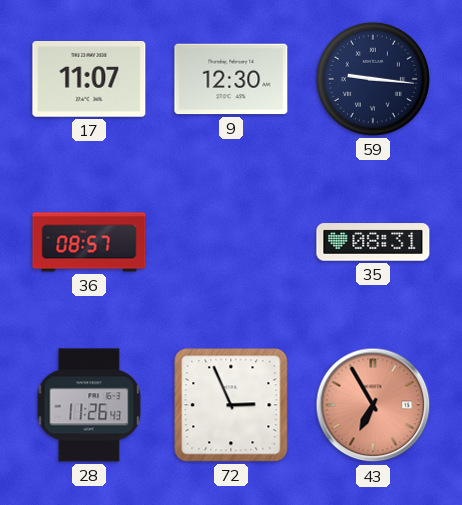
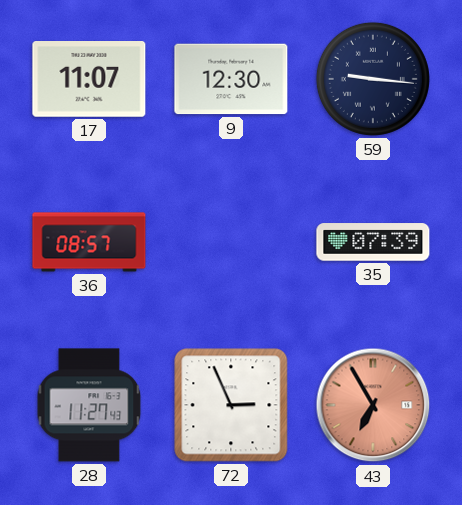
35: 08:31 -> 07:39 (373, 242)
28: 11:26 -> 11:27 (89, 405)
